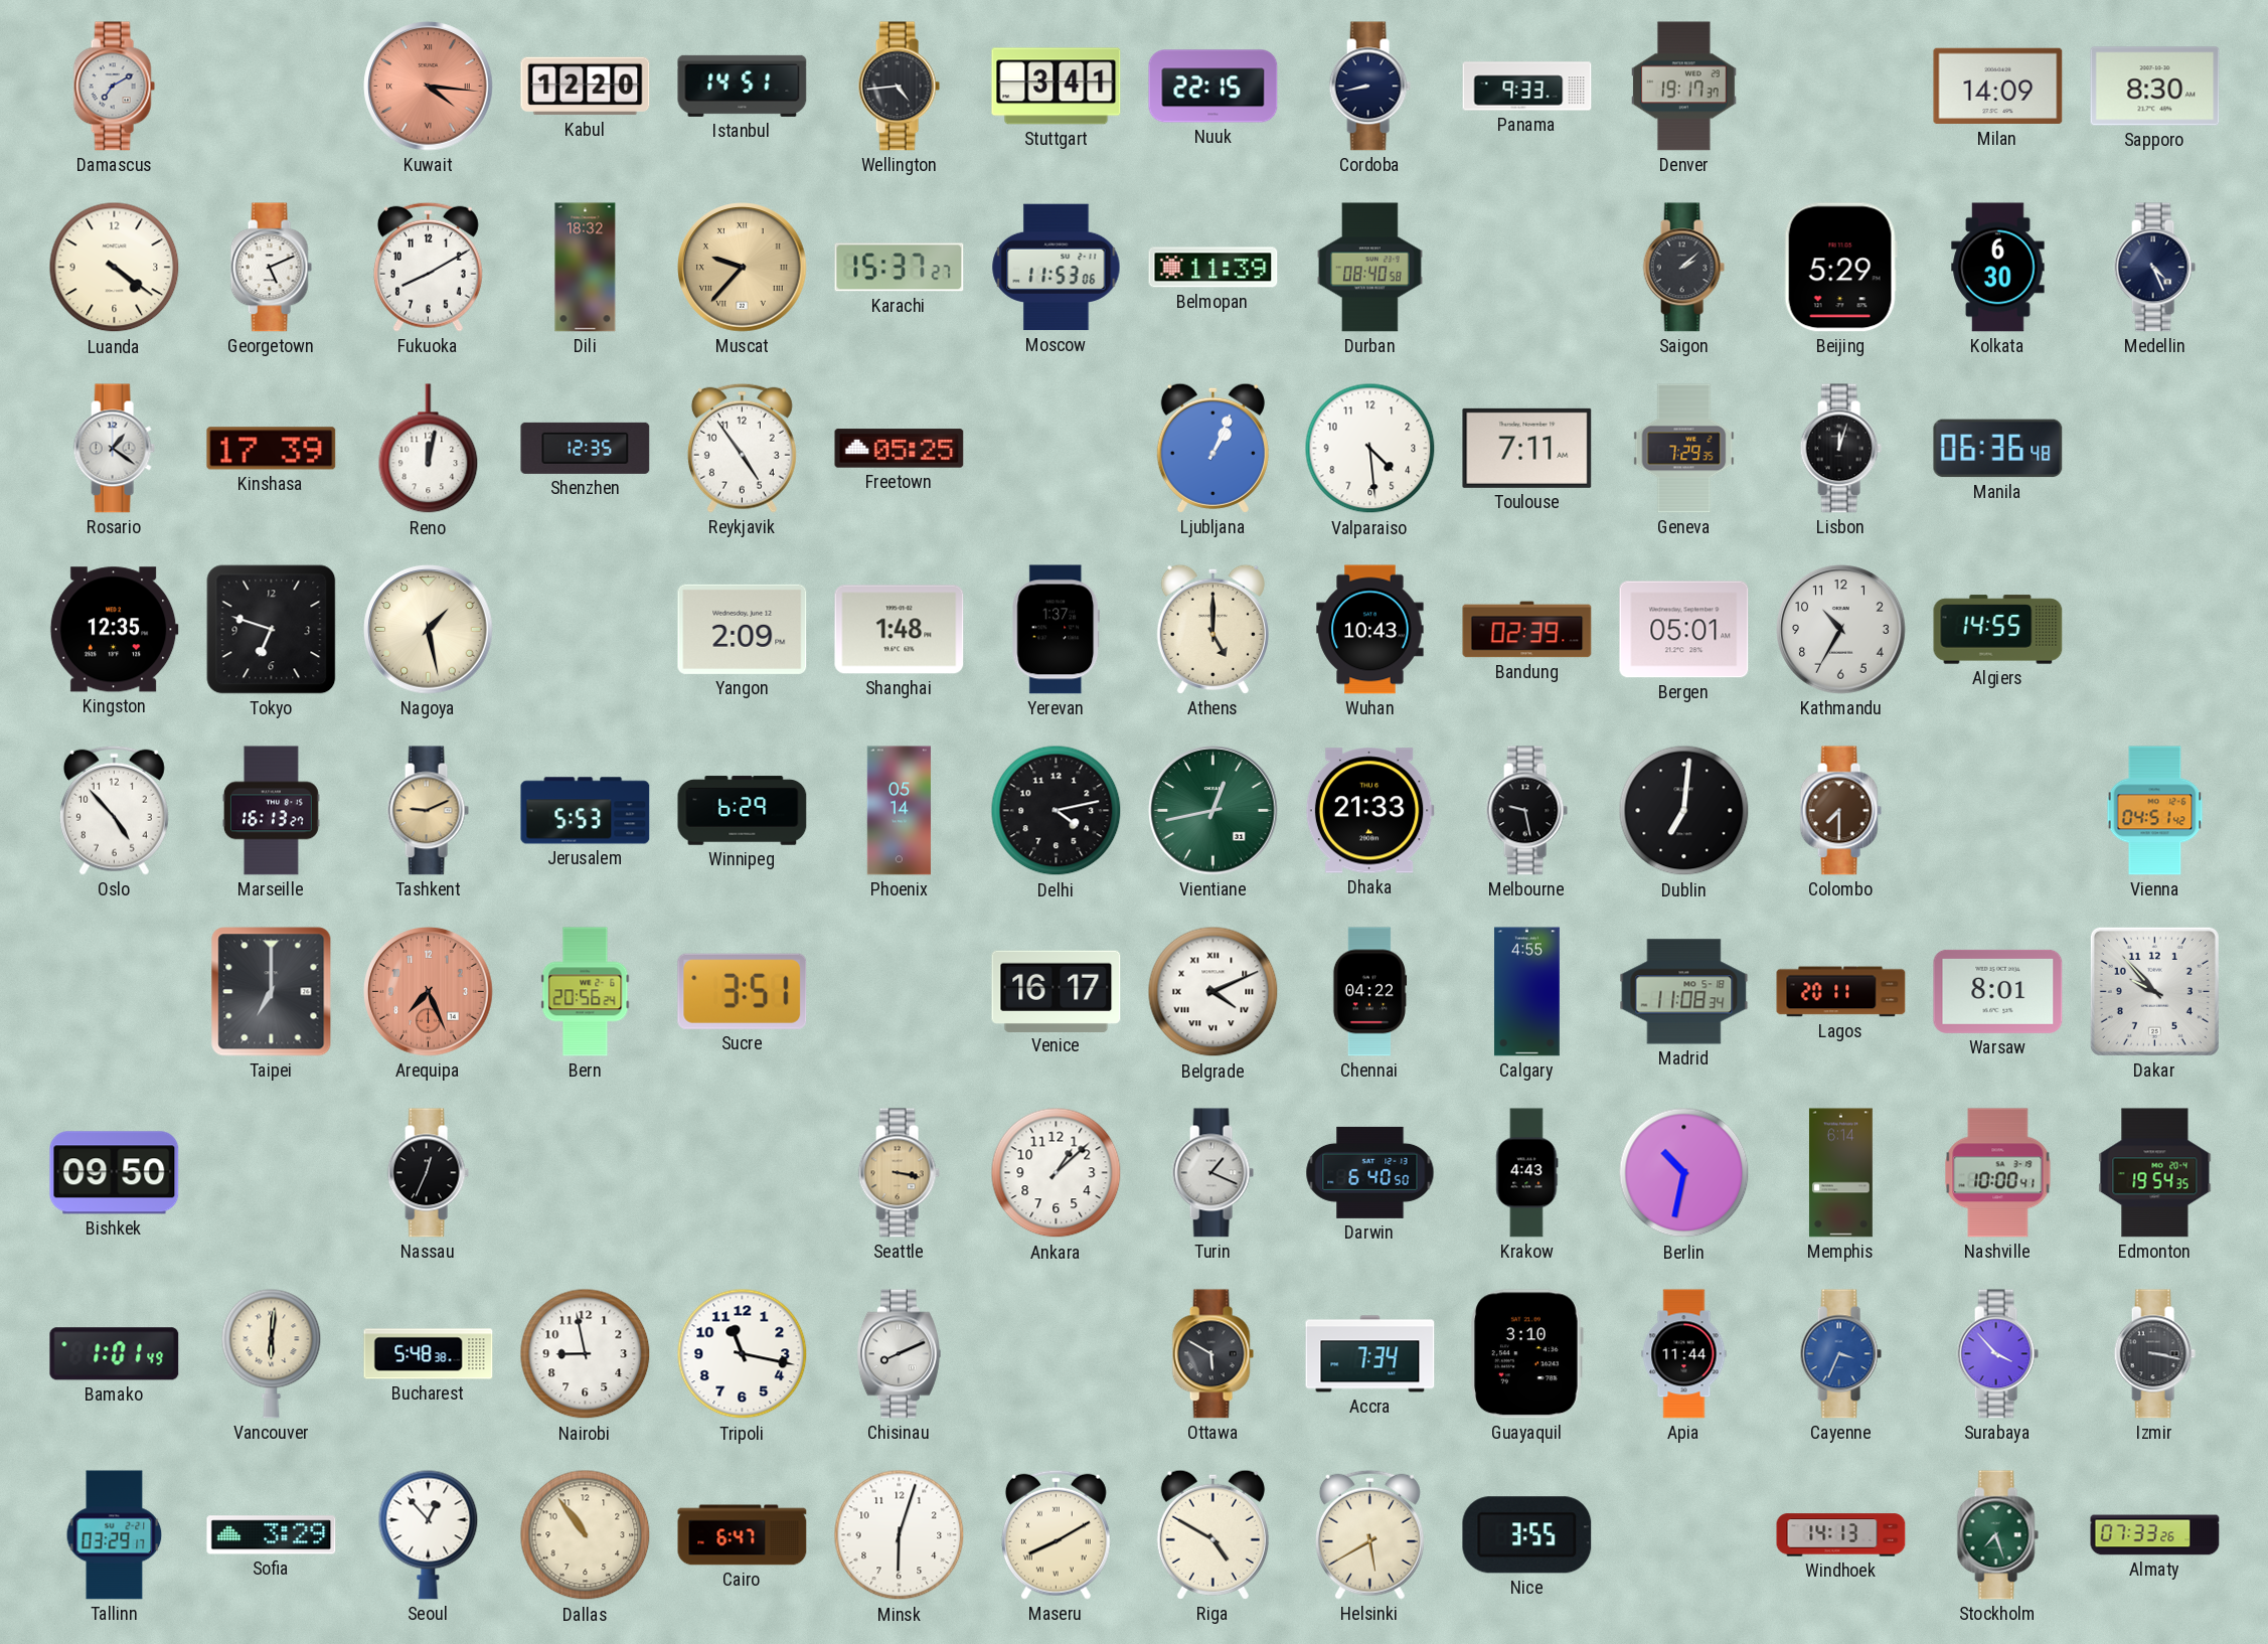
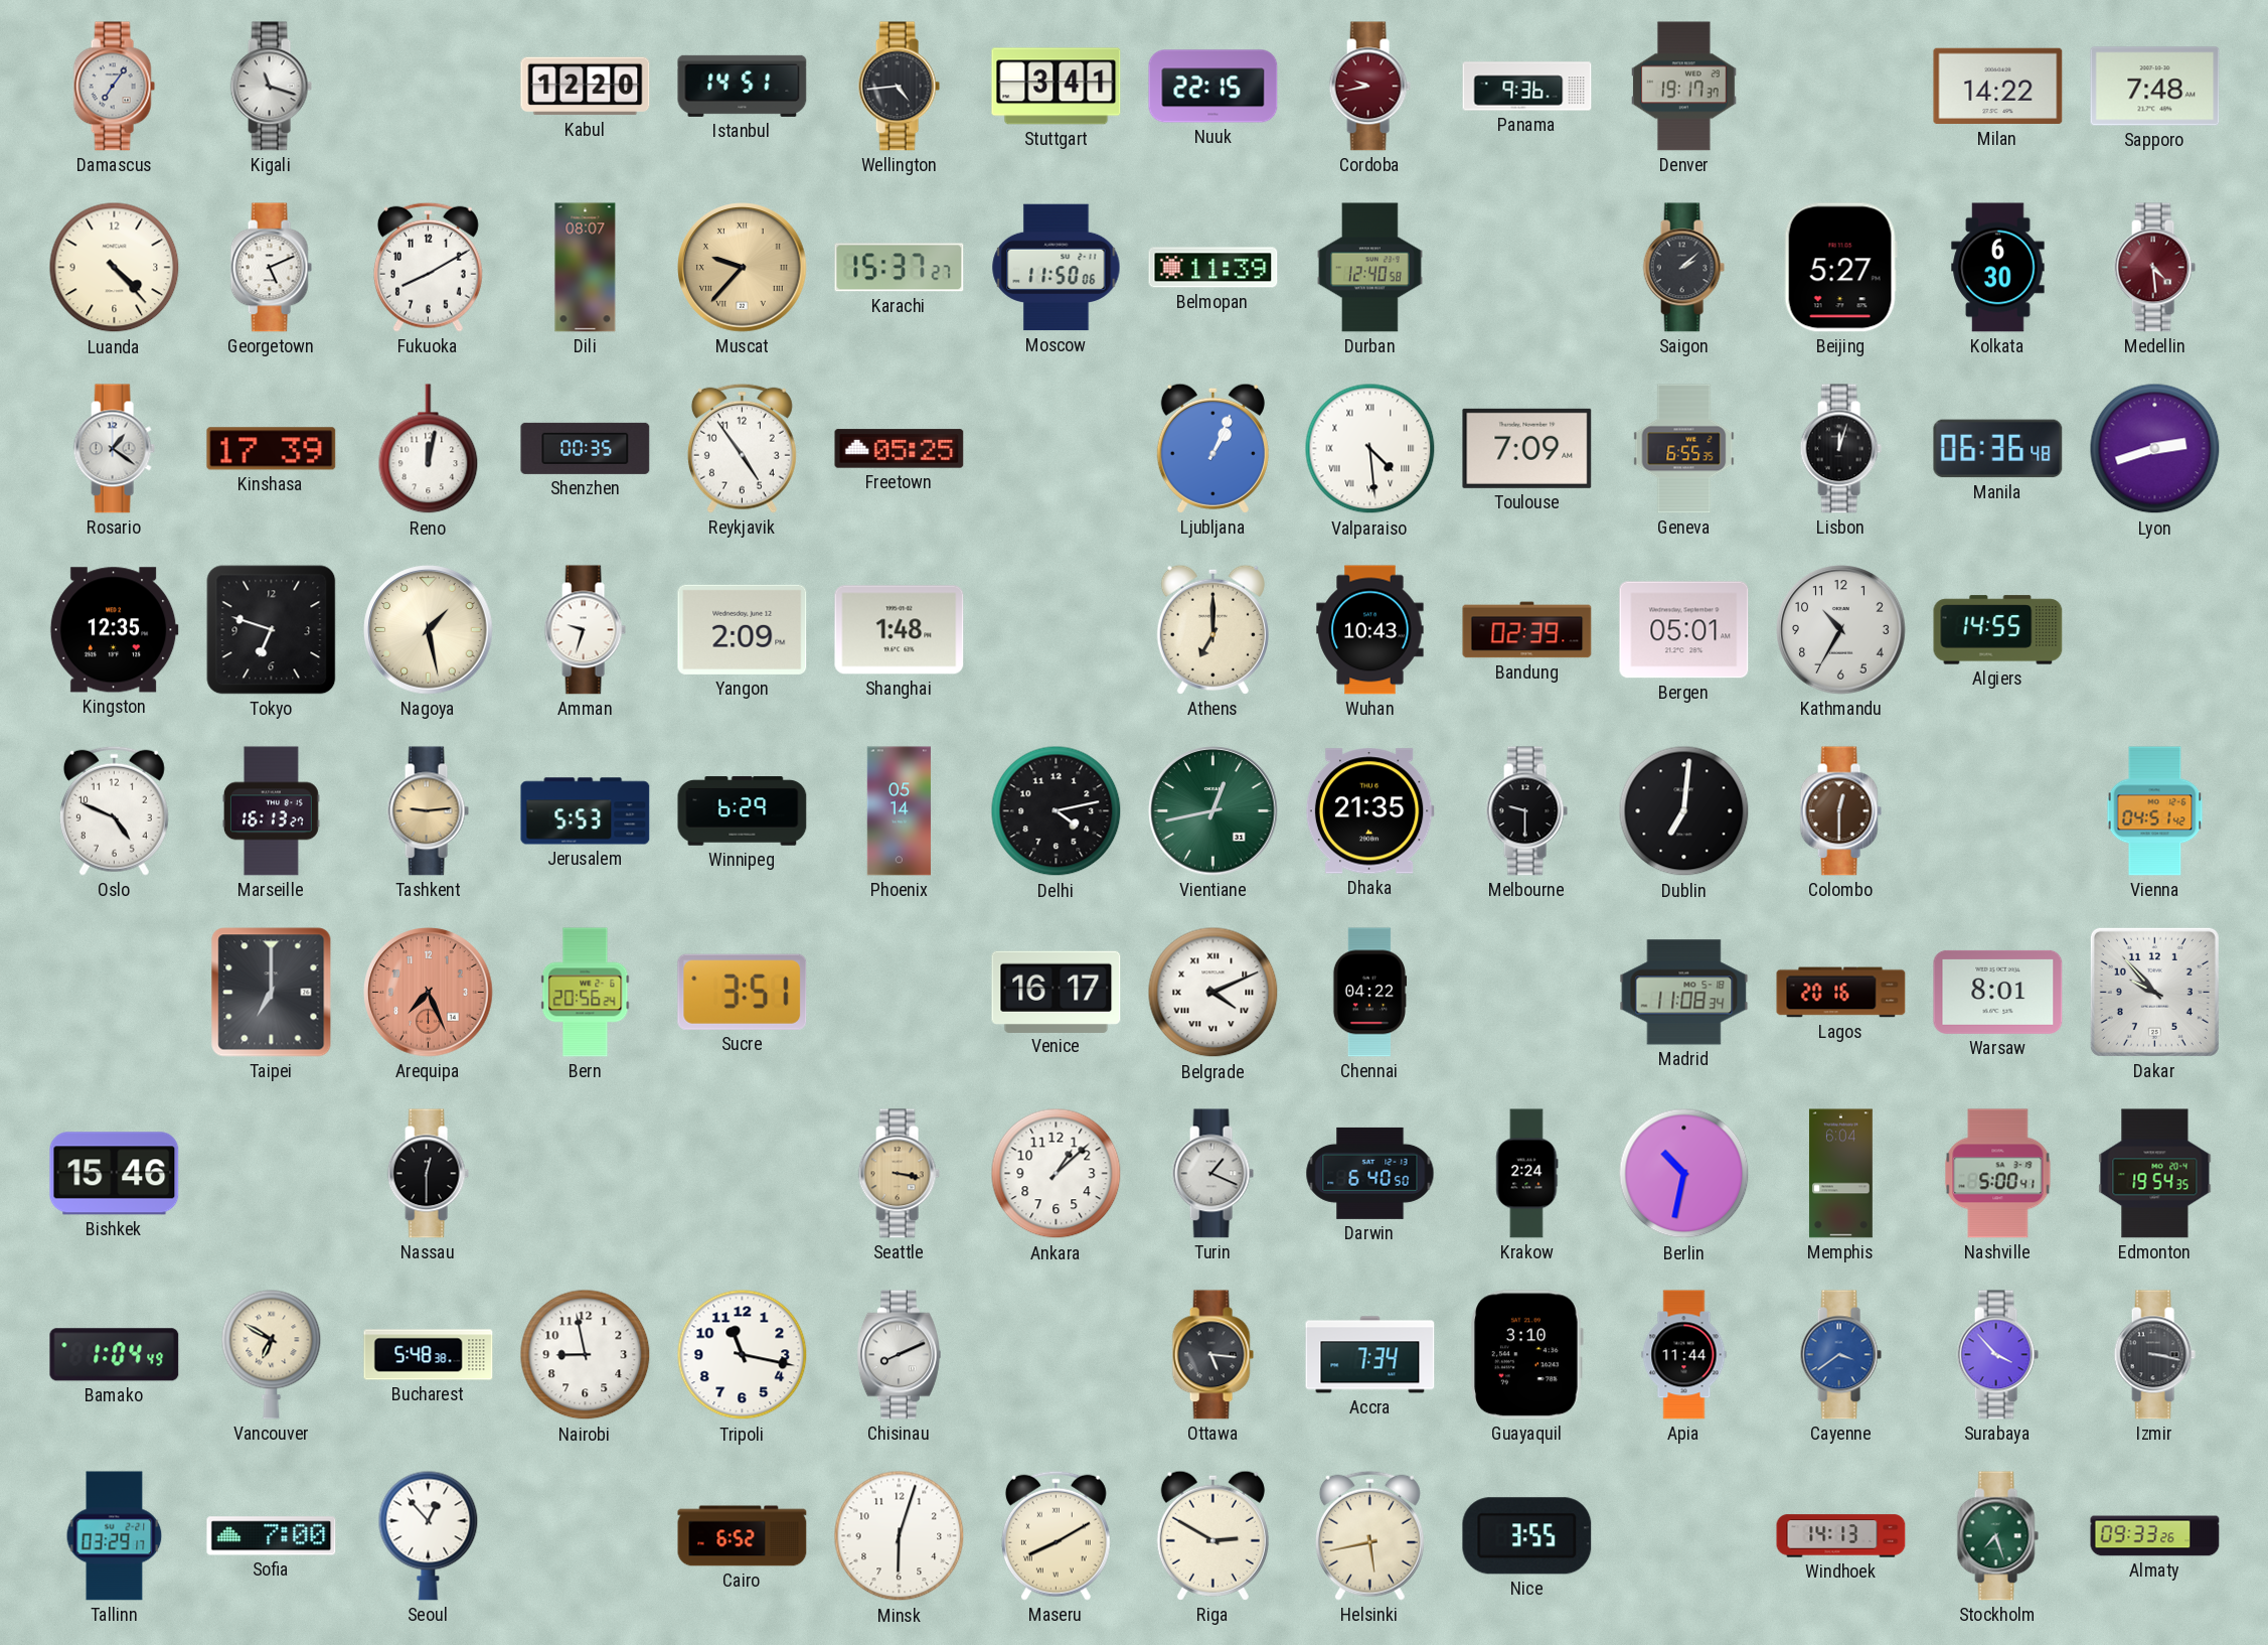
Damascus: 7:10 -> 7:06 (114, 87)
Kigali: none -> 11:18 (271, 87)
Kuwait: 4:16 -> none (429, 87)
Cordoba: 8:43 -> 9:43 (1369, 87)
Cordoba dial: navy -> burgundy (1369, 87)
Panama: 9:33 -> 9:36 (1527, 87)
Milan: 14:09 -> 14:22 (1998, 87)
Sapporo: 8:30 -> 7:48 (2155, 87)
Luanda: 4:21 -> 4:23 (115, 268)
Dili: 18:32 -> 08:07 (586, 268)
Moscow: 11:53 -> 11:50 (1057, 268)
Durban: 08:40 -> 12:40 (1370, 268)
Beijing: 5:29 -> 5:27 (1840, 268)
Medellin: 4:26 -> 4:29 (2154, 268)
Medellin dial: navy -> burgundy (2154, 268)
Shenzhen: 12:35 -> 00:35 (586, 448)
Valparaiso numerals: Arabic -> Roman (1370, 449)
Toulouse: 7:11 -> 7:09 (1527, 448)
Geneva: 7:29 -> 6:55 (1684, 449)
Lyon: none -> 2:42 (2155, 449)
Amman: none -> 9:33 (585, 630)
Yerevan: 1:37 -> none (1057, 630)
Athens: 5:00 -> 7:00 (1212, 629)
Oslo: 4:53 -> 4:49 (114, 810)
Tashkent: 9:11 -> 9:14 (428, 811)
Dhaka: 21:33 -> 21:35 (1369, 811)
Melbourne: 9:28 -> 9:30 (1526, 811)
Colombo: 7:30 -> 12:30 (1840, 811)
Calgary: 4:55 -> none (1527, 992)
Lagos: 20:11 -> 20:16 (1841, 993)
Bishkek: 09:50 -> 15:46 (115, 1174)
Nassau: 12:34 -> 12:30 (428, 1174)
Krakow: 4:43 -> 2:24 (1527, 1174)
Memphis: 6:14 -> 6:04 (1840, 1174)
Nashville: 10:00 -> 5:00 (1998, 1174)
Bamako: 1:01 -> 1:04 (115, 1355)
Vancouver: 6:01 -> 6:50 (272, 1354)
Ottawa: 5:50 -> 5:16 (1212, 1355)
Cayenne: 3:34 -> 3:39 (1840, 1355)
Sofia: 3:29 -> 7:00 (272, 1536)
Dallas: 10:54 -> none (586, 1535)
Cairo: 6:47 -> 6:52 (743, 1536)
Riga: 4:50 -> 2:50 (1212, 1535)
Helsinki: 5:40 -> 5:43 (1369, 1535)
Almaty: 07:33 -> 09:33 (2155, 1536)
